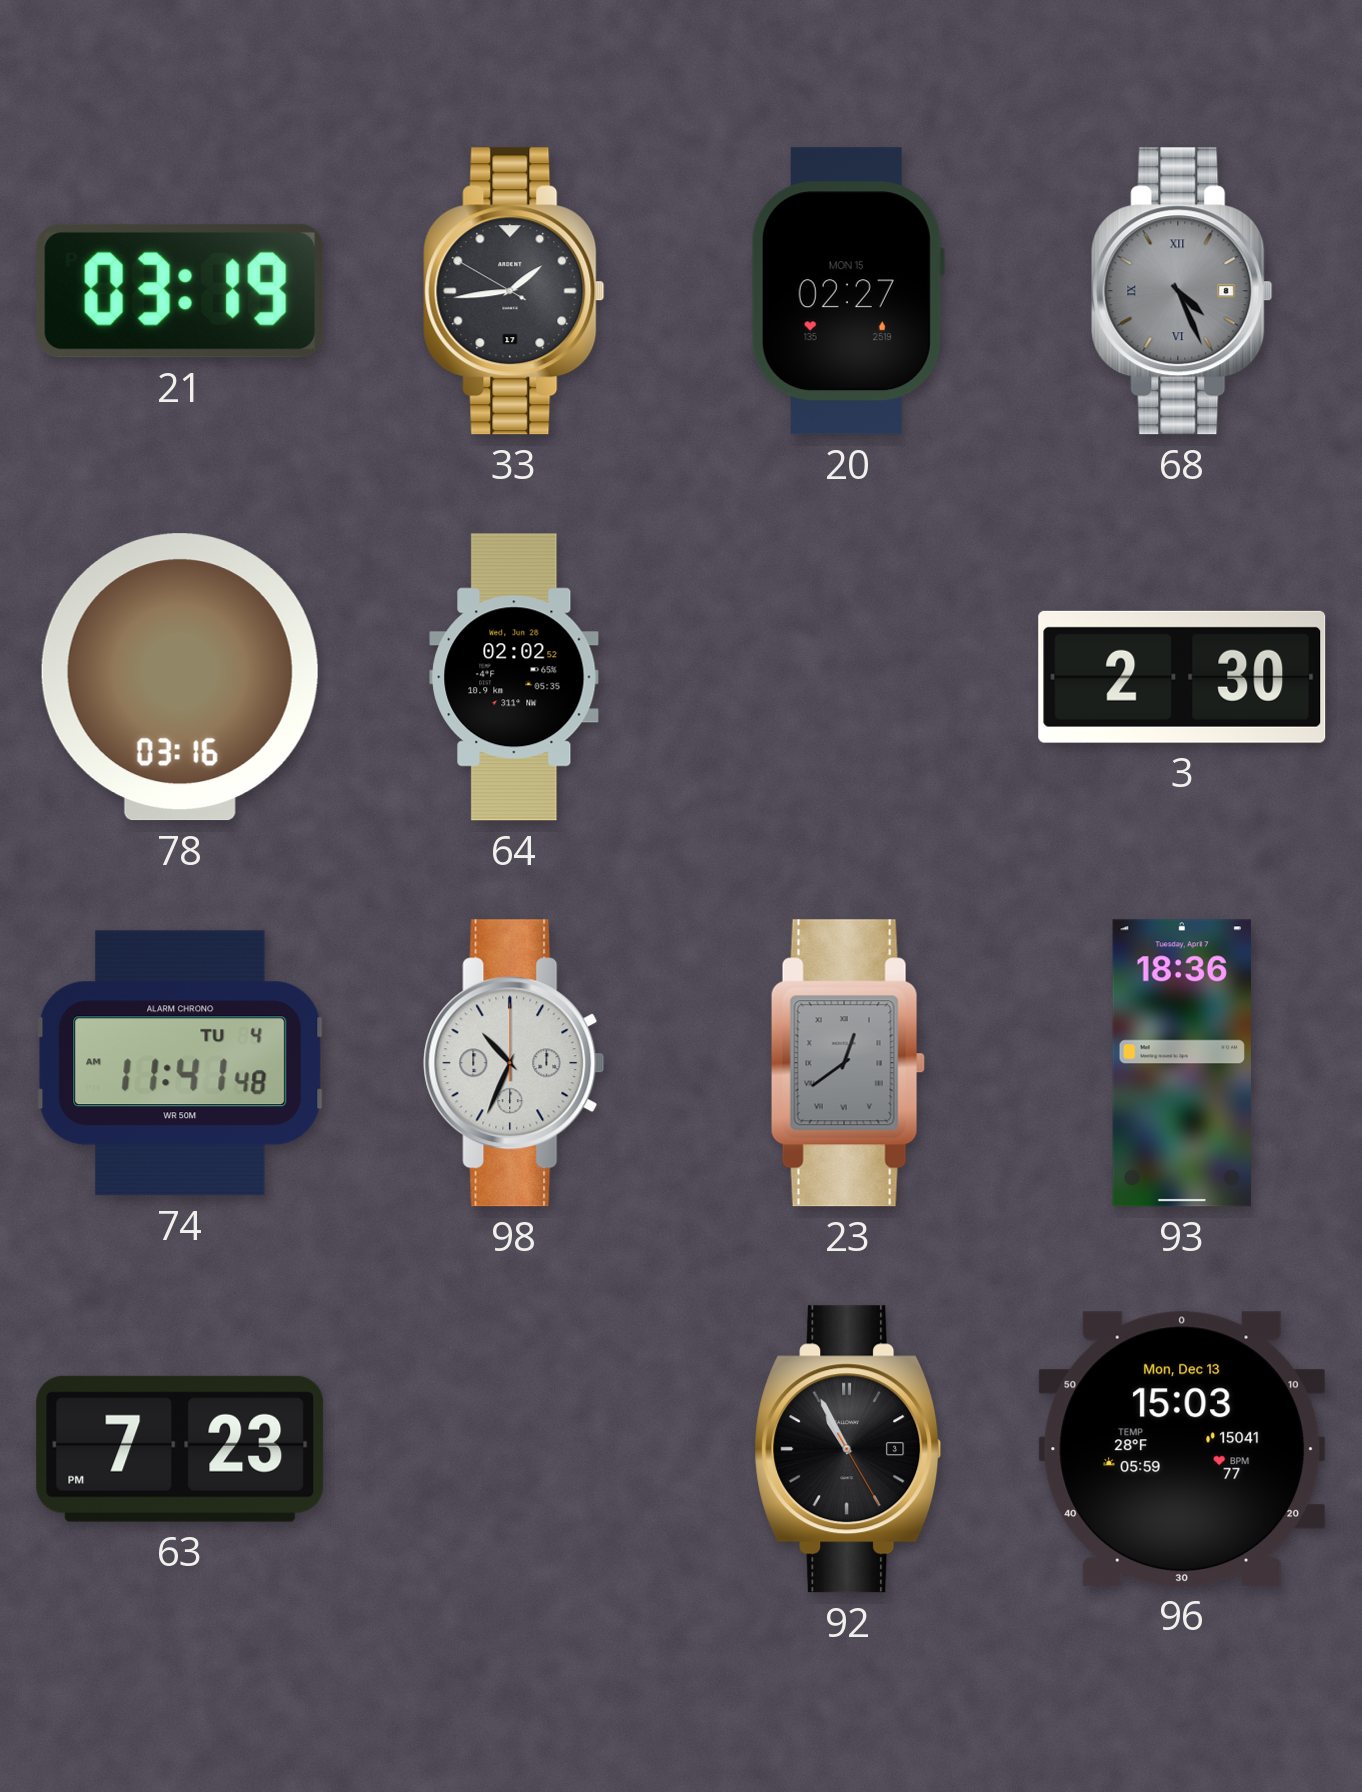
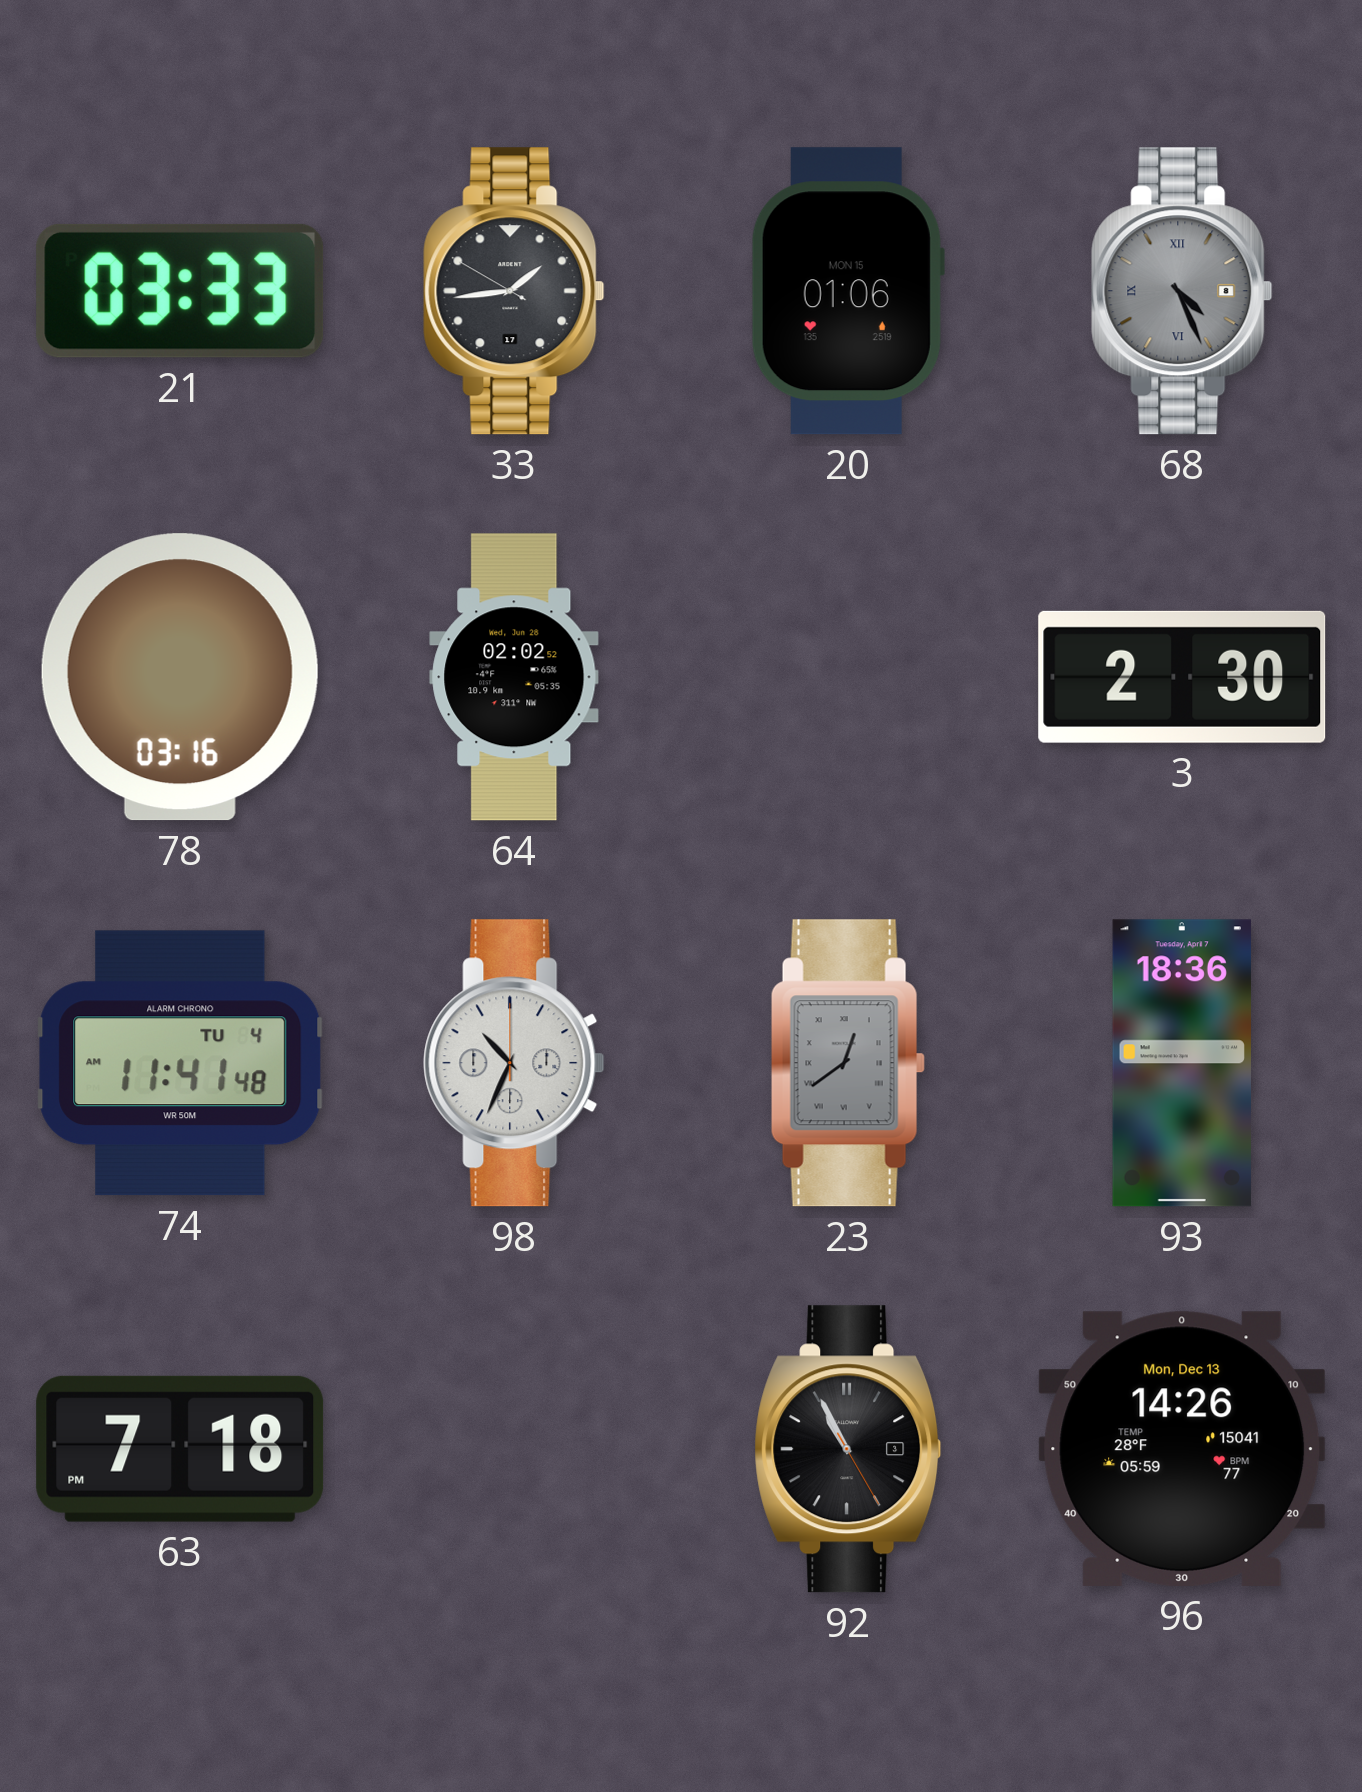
21: 03:19 -> 03:33 (180, 291)
20: 02:27 -> 01:06 (847, 291)
63: 7:23 -> 7:18 (180, 1449)
96: 15:03 -> 14:26 (1182, 1449)
